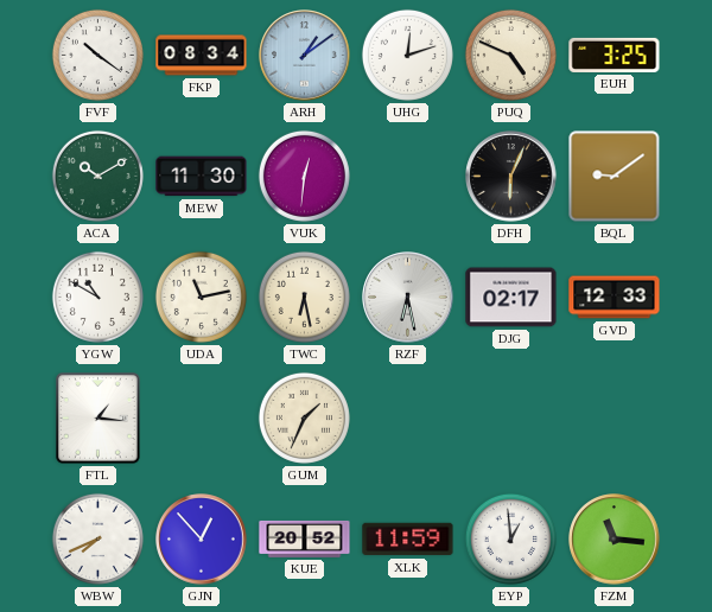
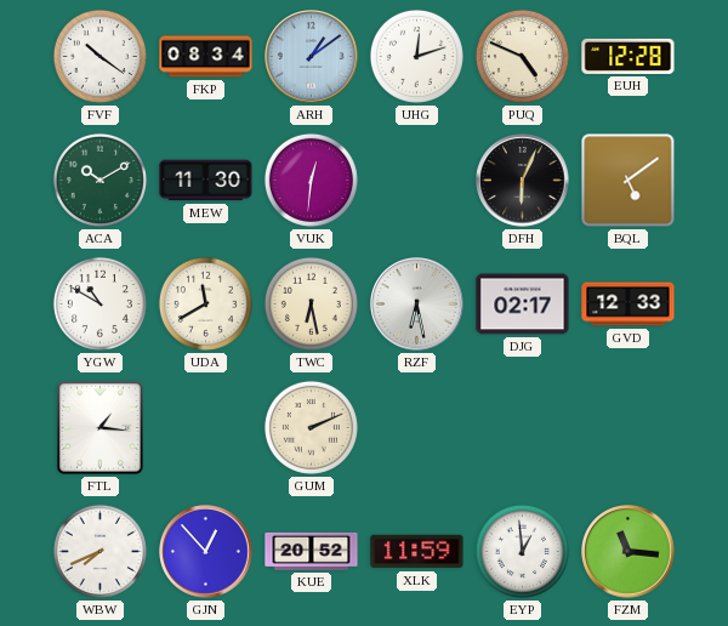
EUH: 3:25 -> 12:28 (629, 56)
BQL: 9:09 -> 5:09 (629, 181)
UDA: 11:13 -> 11:40 (205, 303)
GUM: 1:34 -> 2:11 (311, 427)
